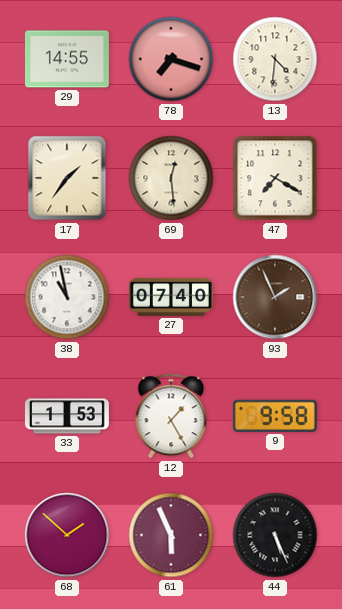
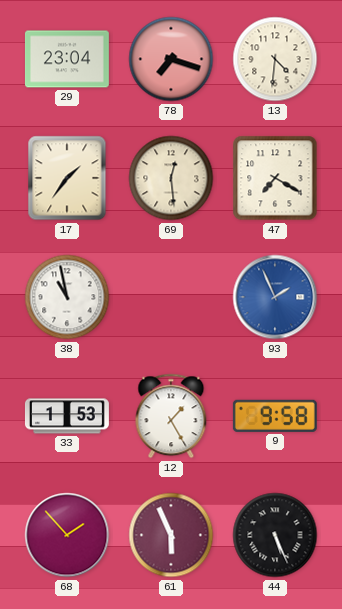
29: 14:55 -> 23:04 (67, 59)
27: 07:40 -> none (172, 297)
93 dial: brown -> blue (275, 297)
68: 1:52 -> 1:53 (67, 535)
